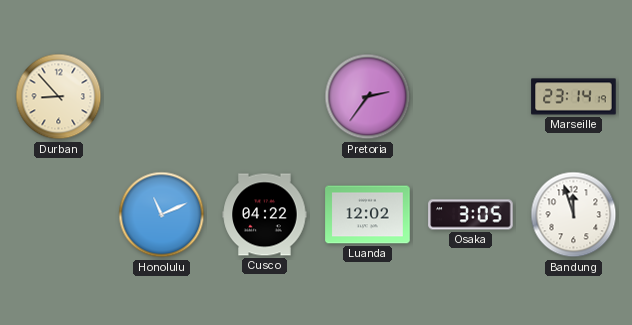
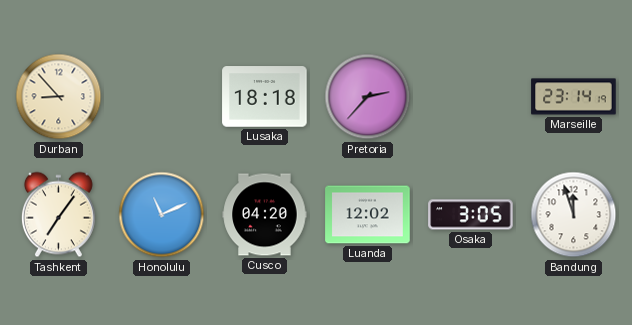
Lusaka: none -> 18:18 (265, 97)
Pretoria: 2:36 -> 2:37 (368, 97)
Tashkent: none -> 7:06 (58, 215)
Cusco: 04:22 -> 04:20 (265, 215)
